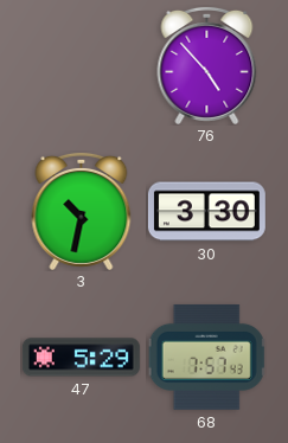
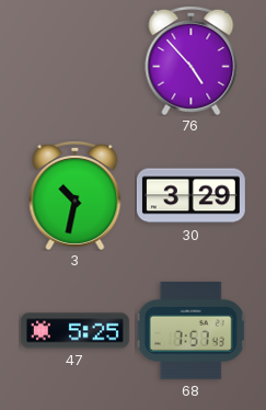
30: 3:30 -> 3:29 (190, 196)
47: 5:29 -> 5:25 (74, 331)
